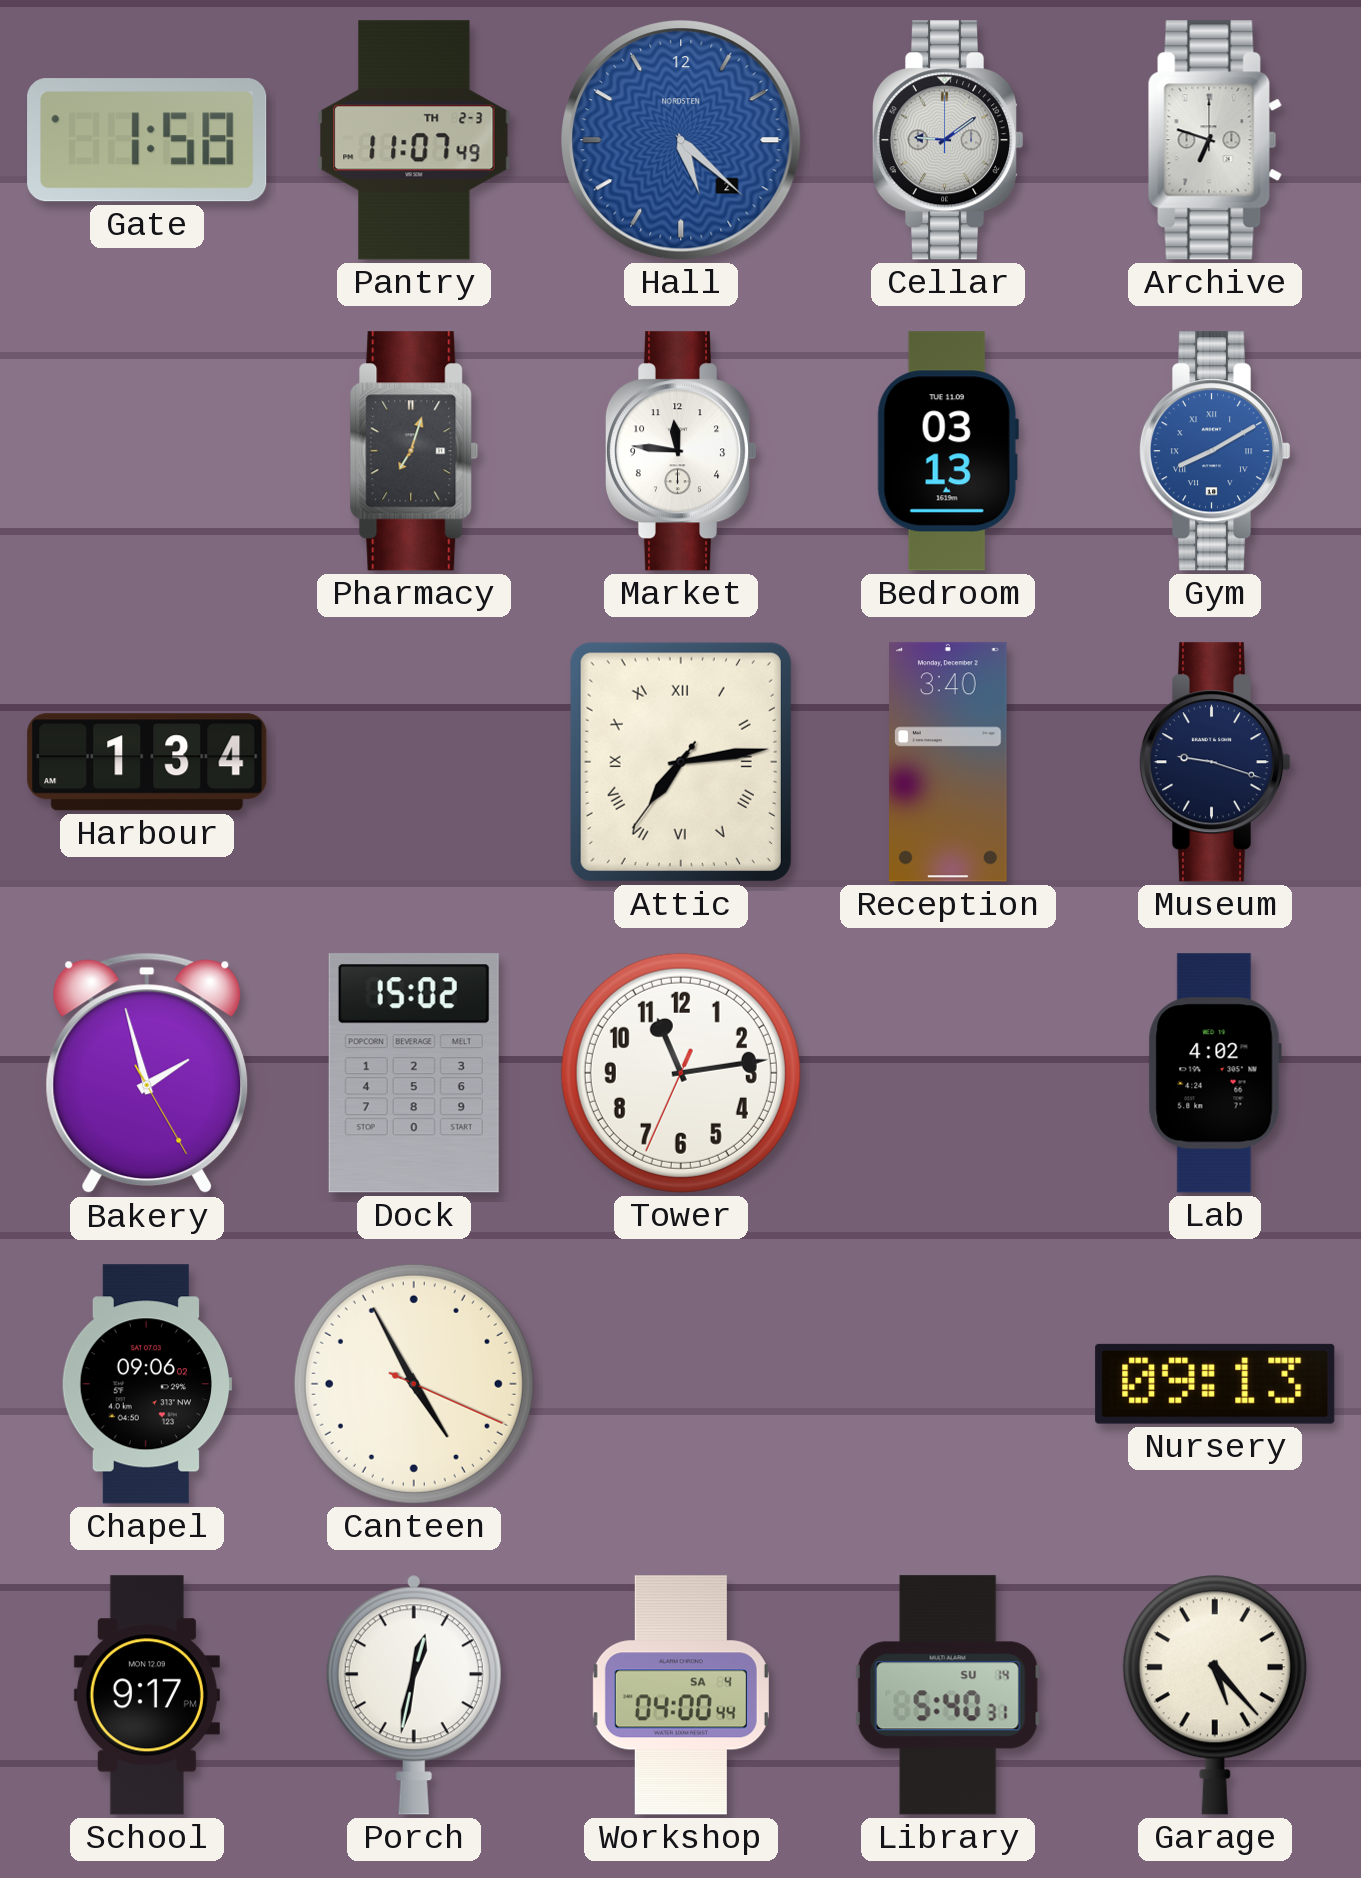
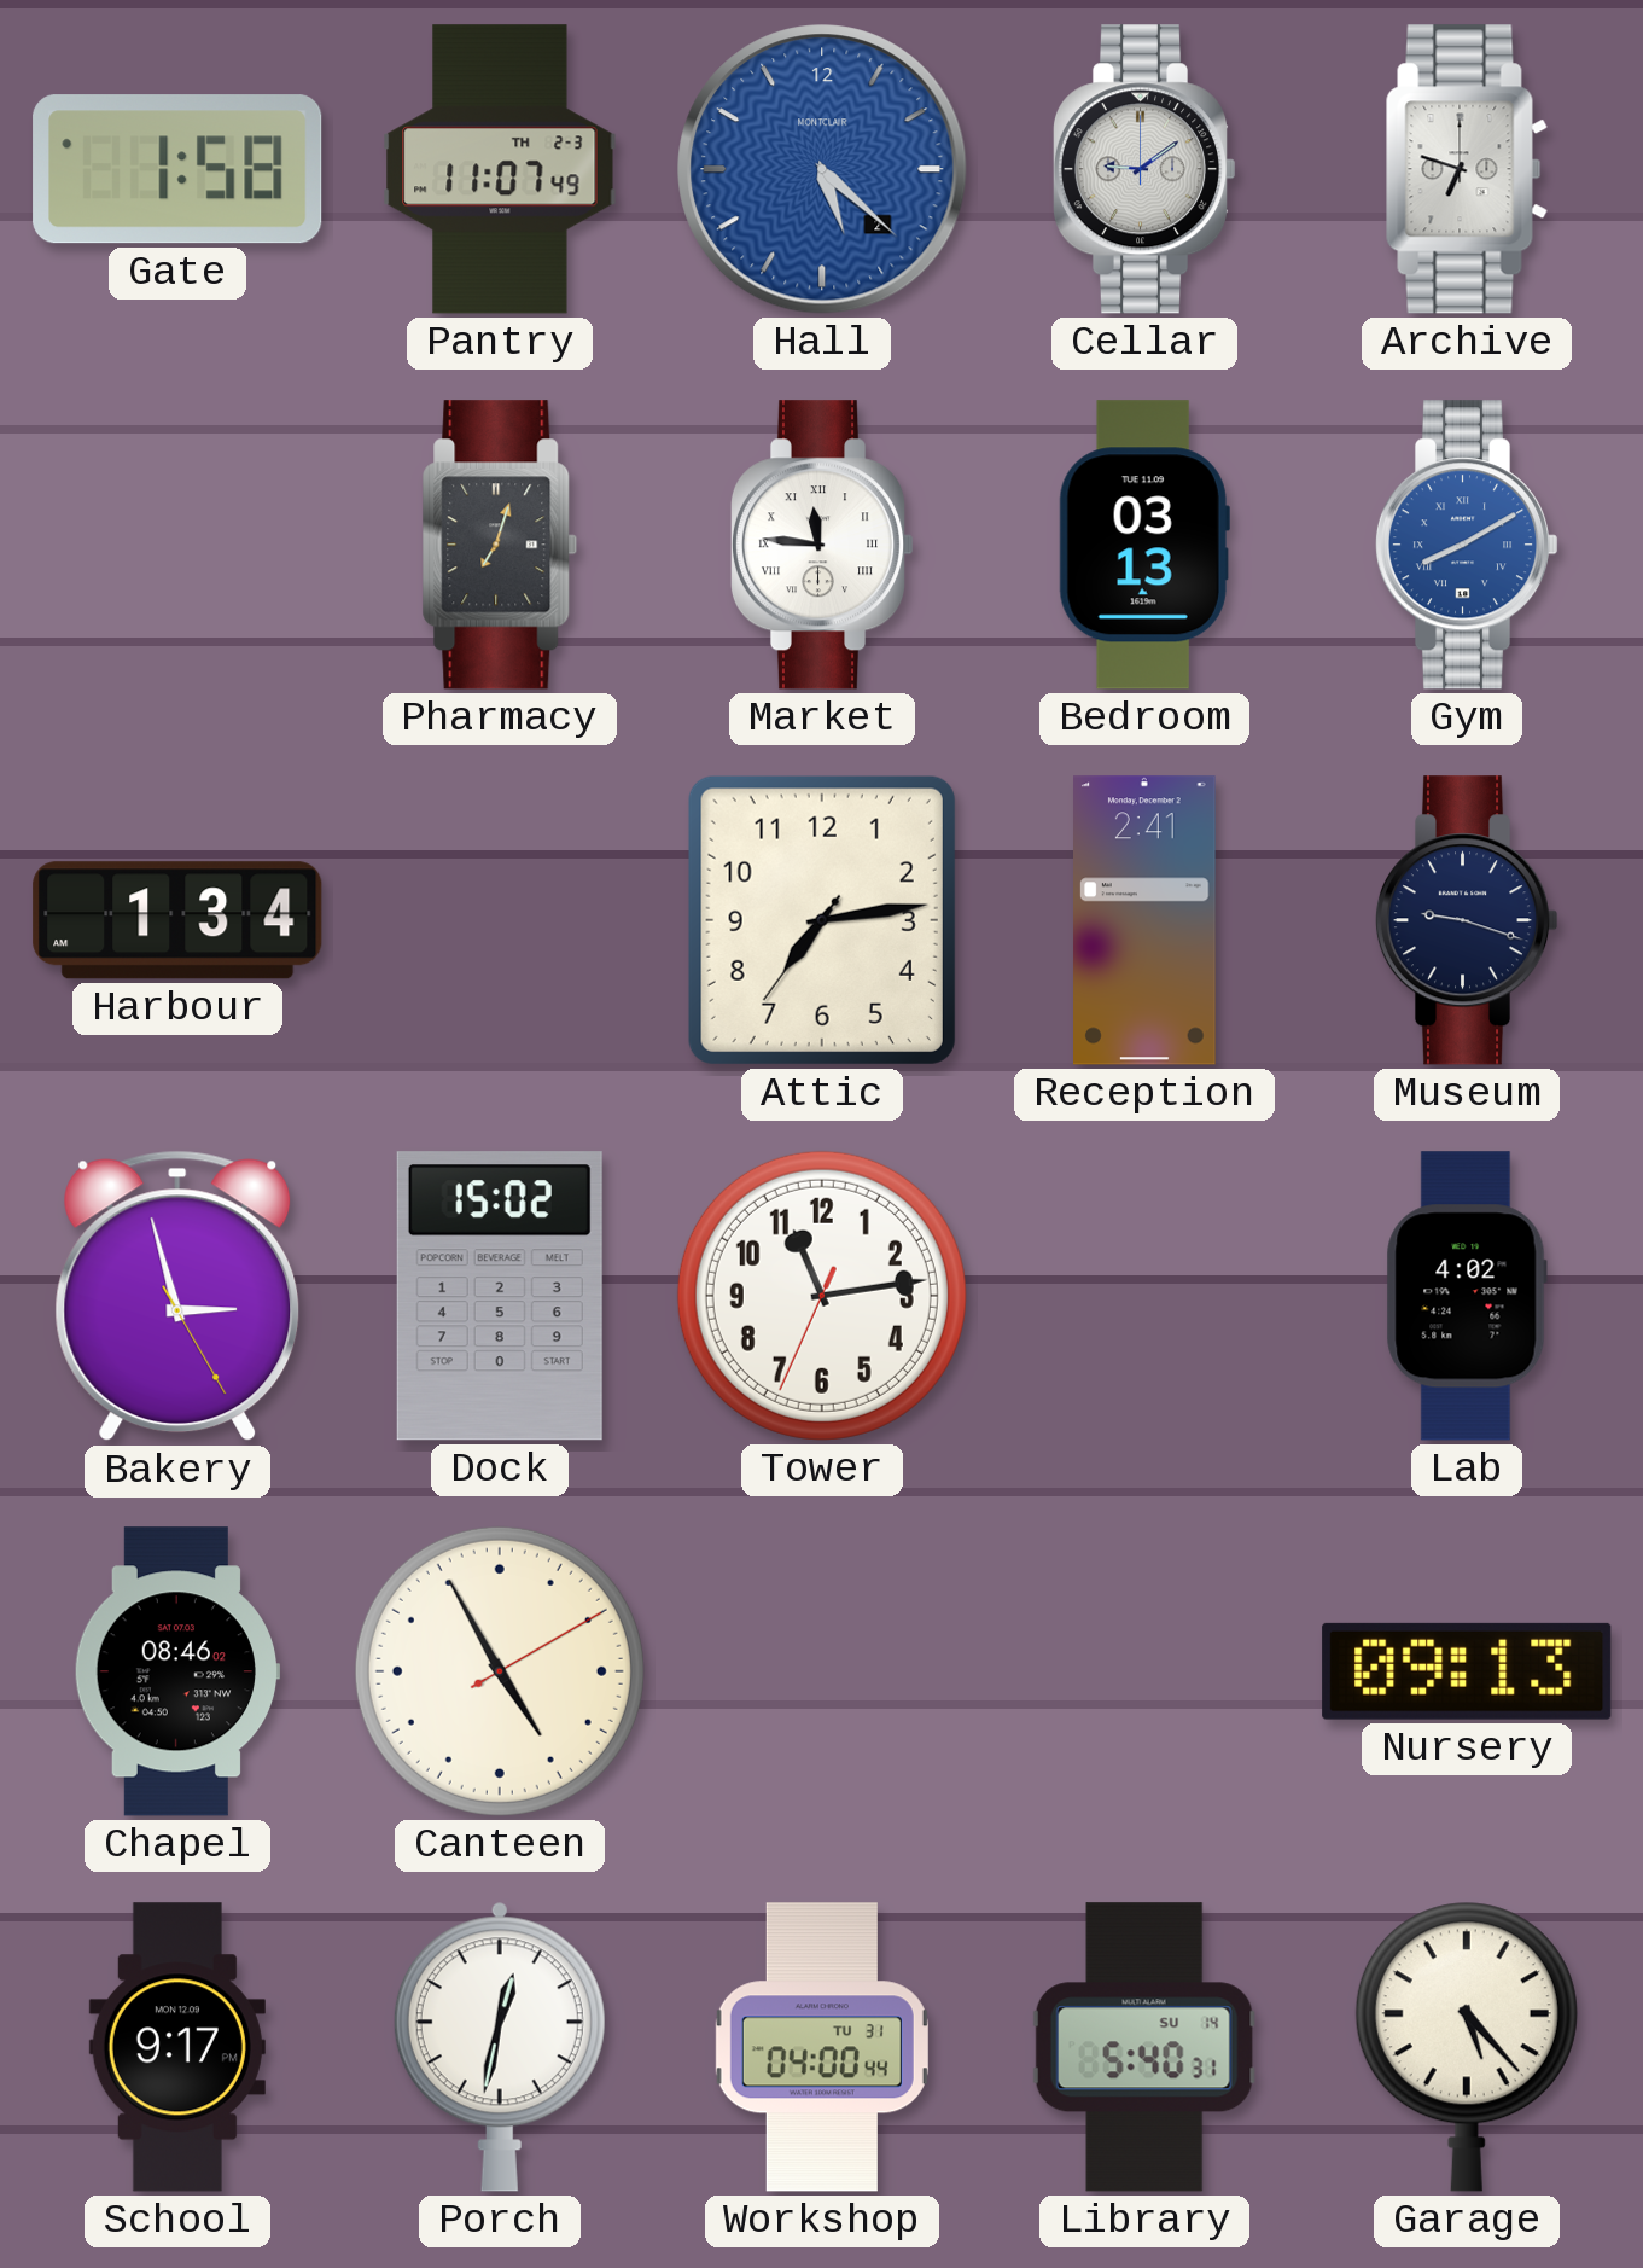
Hall brand: NORDSTEN -> MONTCLAIR (822, 169)
Market numerals: Arabic -> Roman (822, 545)
Attic numerals: Roman -> Arabic (822, 920)
Reception: 3:40 -> 2:41 (1146, 920)
Bakery: 1:57 -> 2:57 (177, 1296)
Chapel: 09:06 -> 08:46 (177, 1671)
Canteen: 4:55:19 -> 4:55:10 (500, 1671)
Workshop date: SA 4 -> TU 31 (822, 2047)
